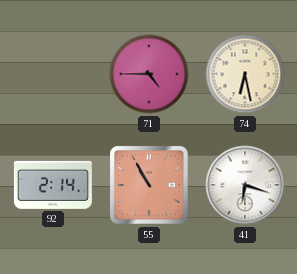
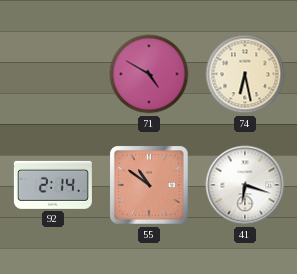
71: 4:45 -> 4:50 (149, 74)
55: 10:55 -> 10:51 (149, 185)
